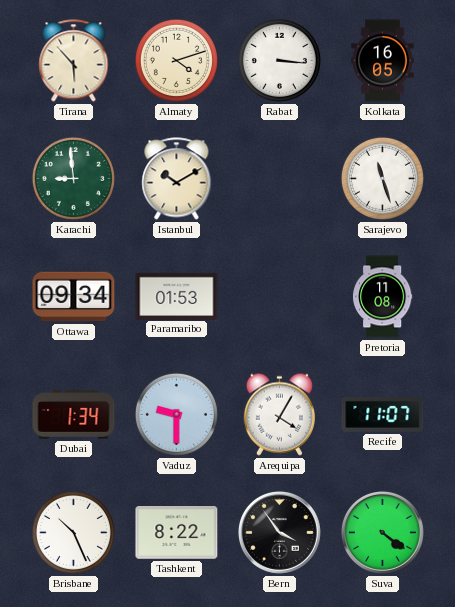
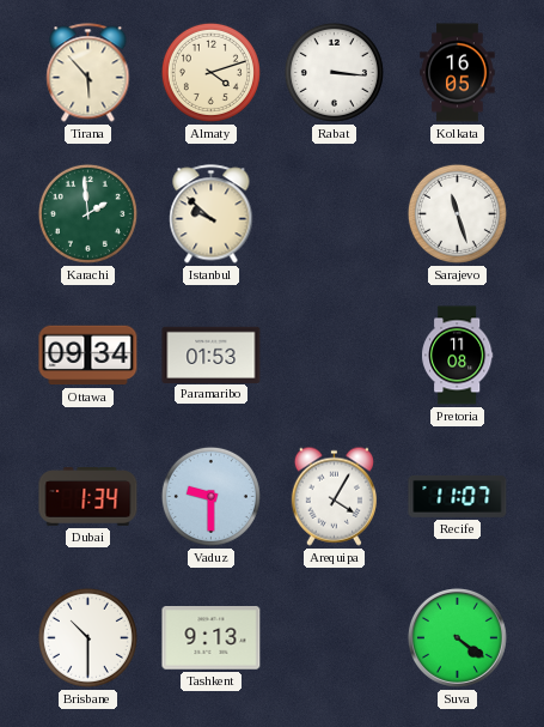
Karachi: 8:59 -> 1:59 (87, 213)
Istanbul: 10:10 -> 9:52 (212, 214)
Brisbane: 10:26 -> 10:30 (87, 637)
Tashkent: 8:22 -> 9:13 (212, 638)
Bern: 3:54 -> none (279, 532)
